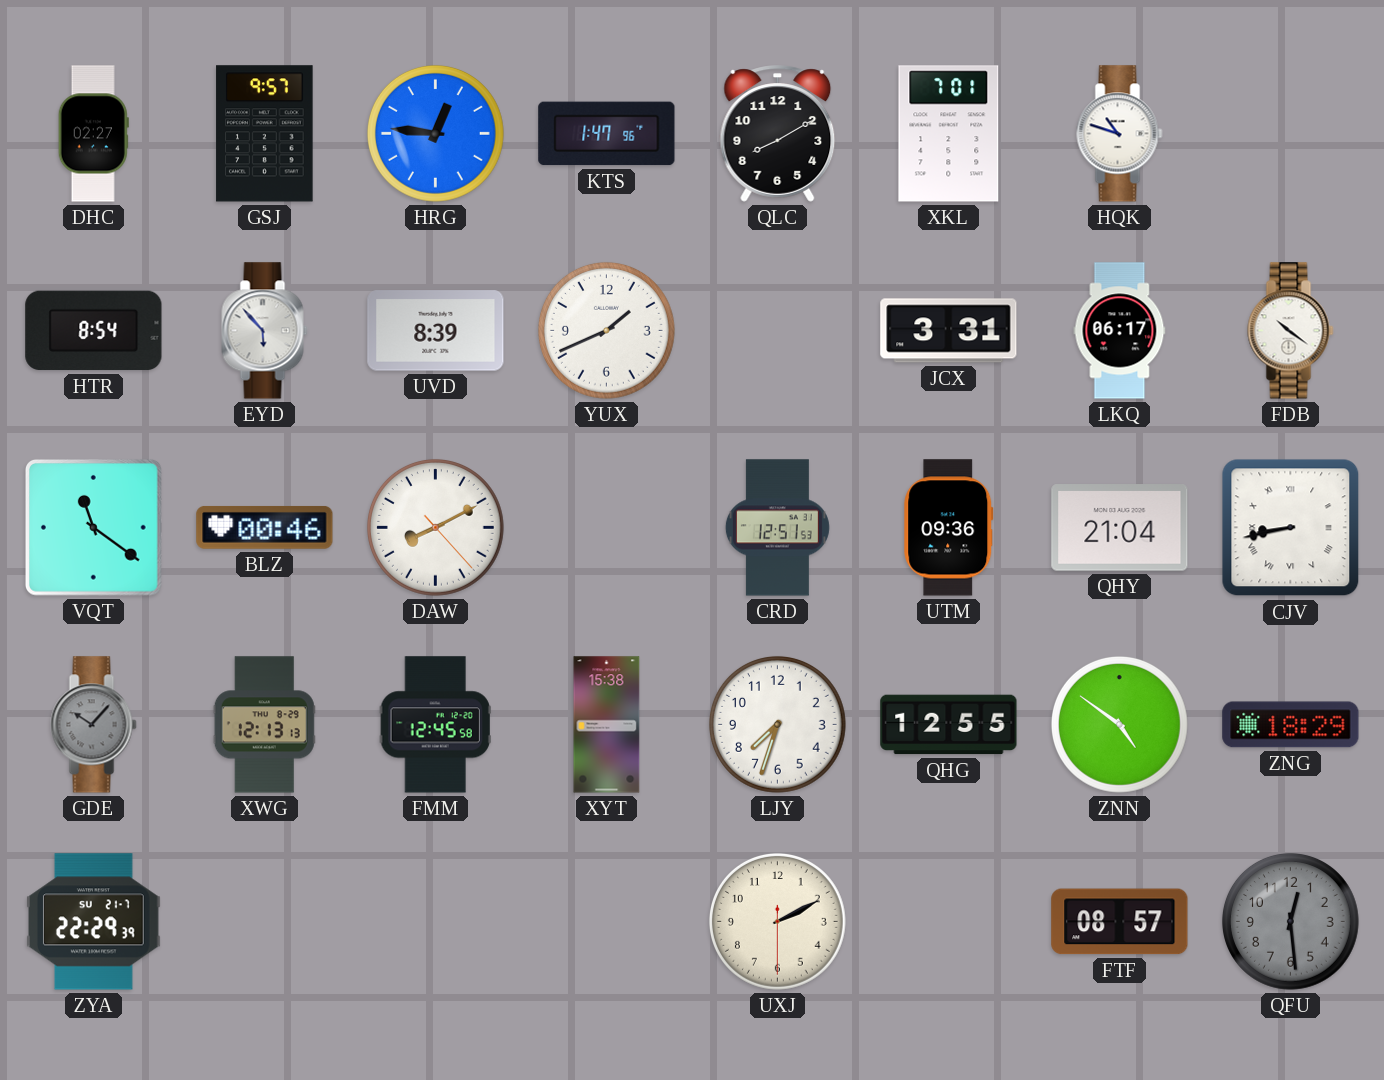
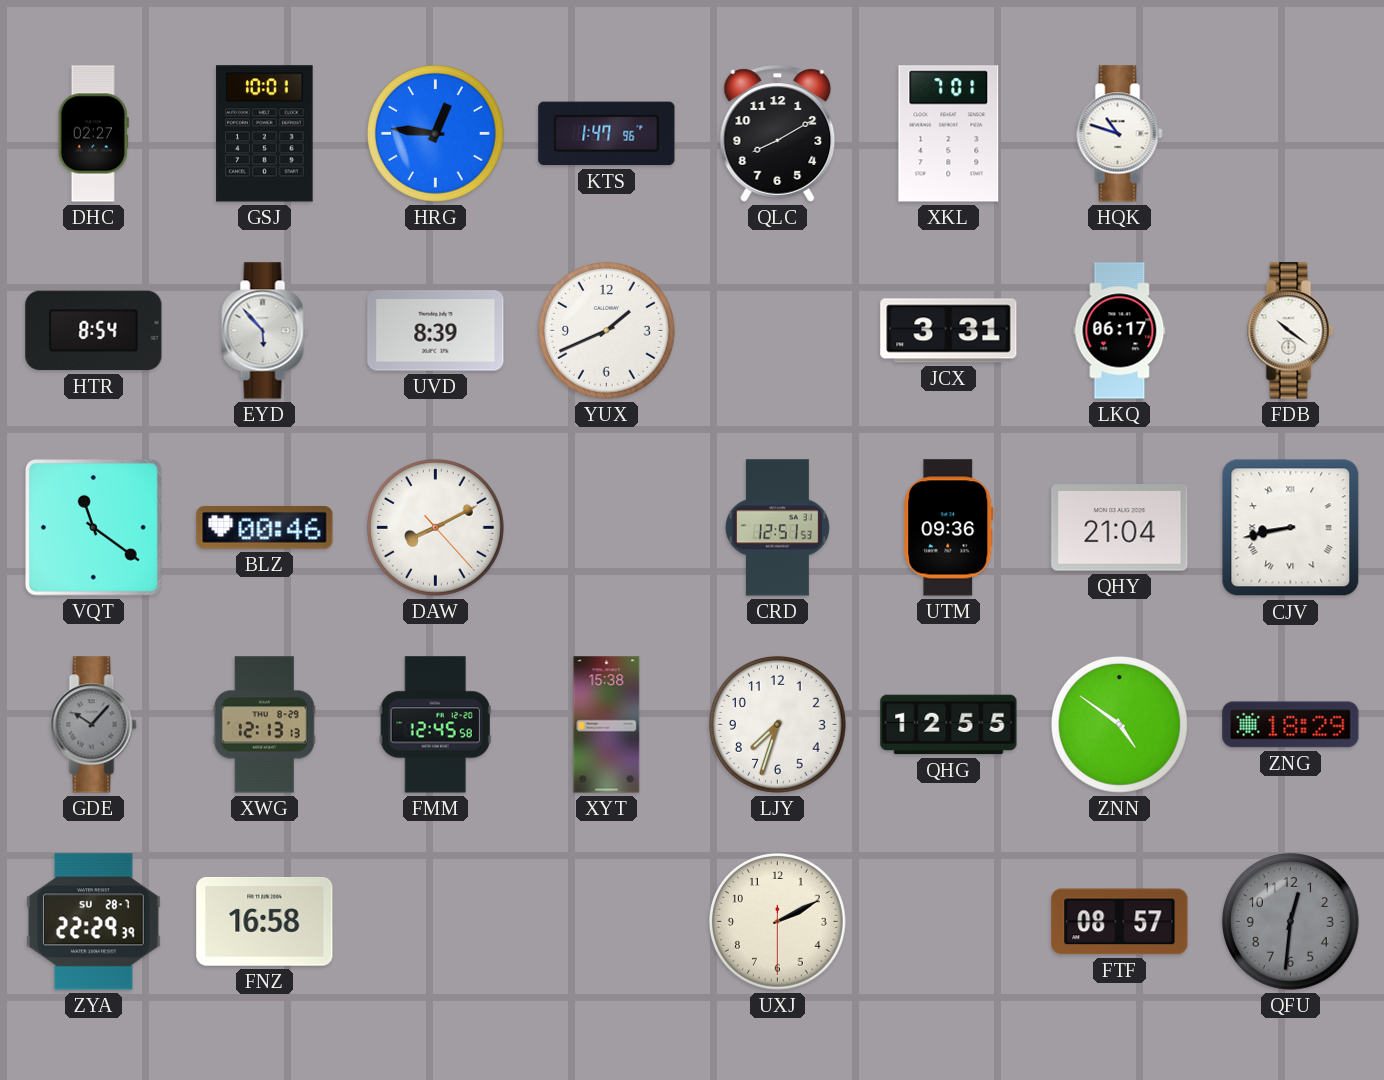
GSJ: 9:57 -> 10:01 (265, 134)
ZYA date: SU 21-7 -> SU 28-7 (94, 922)
FNZ: none -> 16:58 (265, 922)
QFU: 12:29 -> 12:31 (1290, 921)
